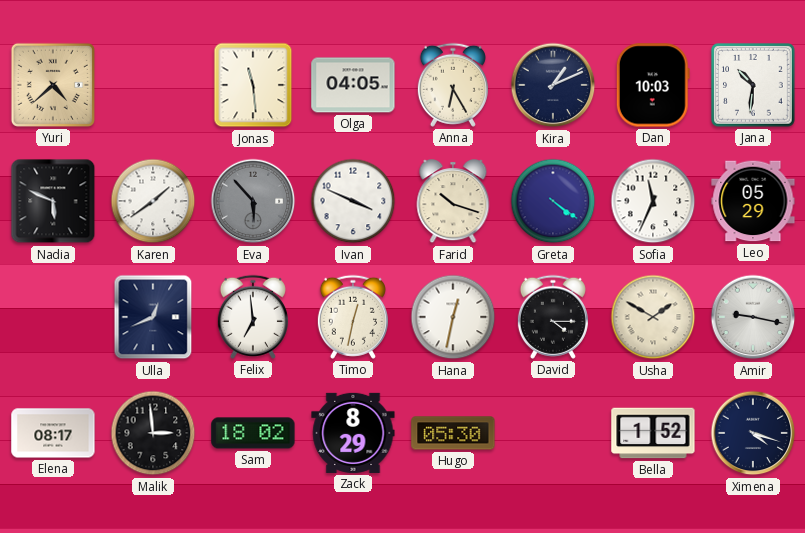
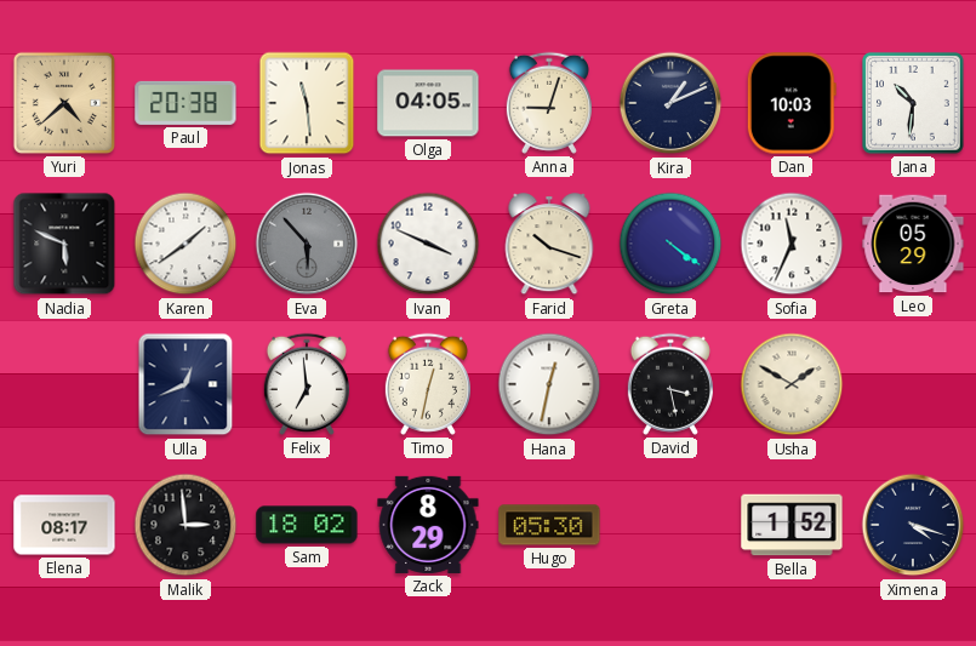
Paul: none -> 20:38 (186, 103)
Anna: 6:25 -> 9:03 (549, 103)
David: 4:15 -> 3:28 (670, 384)
Amir: 9:17 -> none (753, 317)
